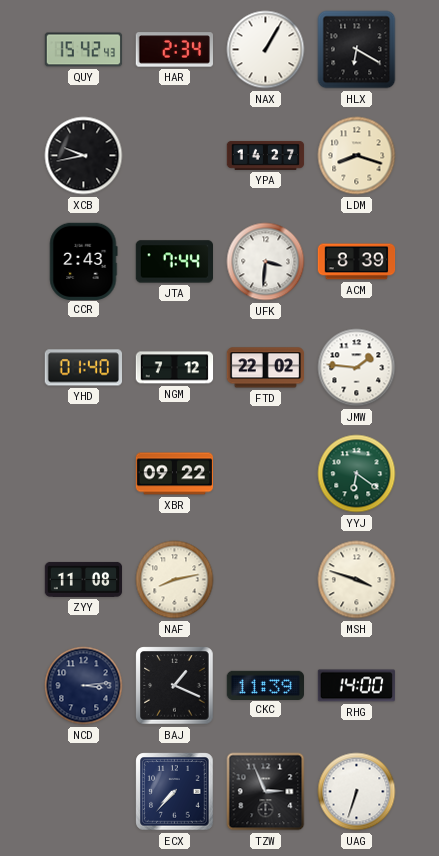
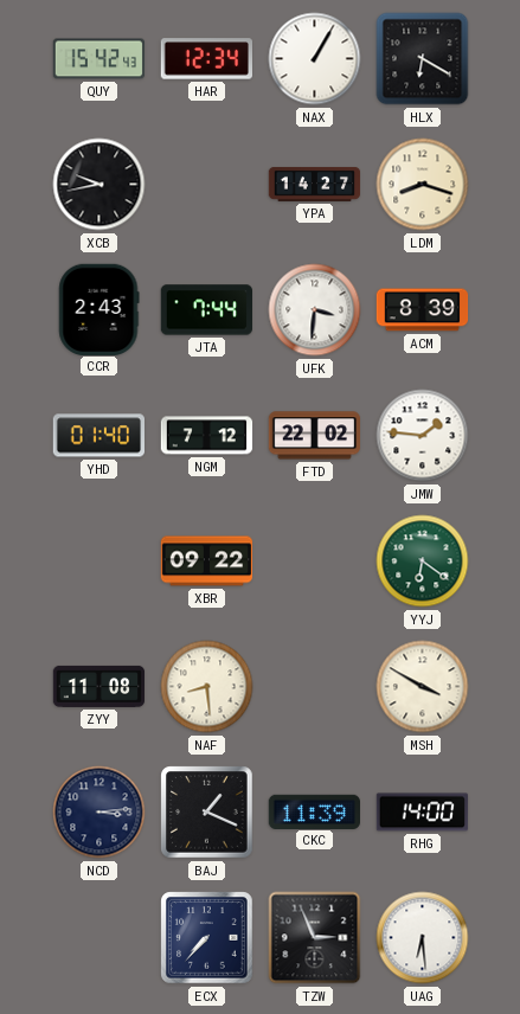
HAR: 2:34 -> 12:34 (206, 59)
NAF: 8:13 -> 8:29 (207, 687)
MSH: 3:48 -> 3:50 (423, 687)
UAG: 6:33 -> 6:29 (423, 938)
